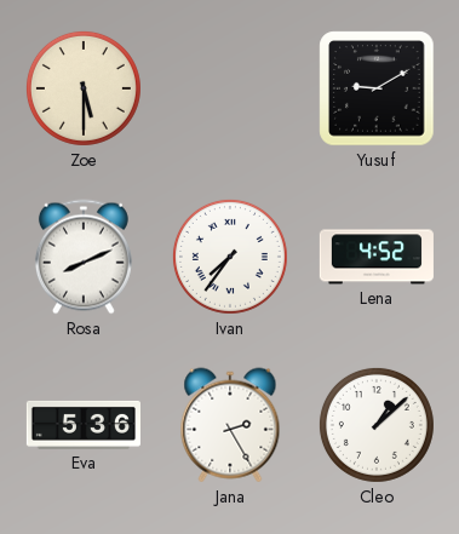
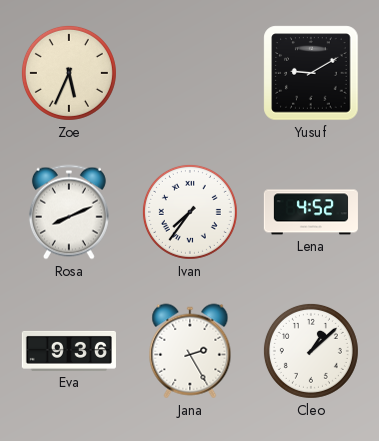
Zoe: 5:30 -> 5:34 (69, 73)
Eva: 5:36 -> 9:36 (69, 351)
